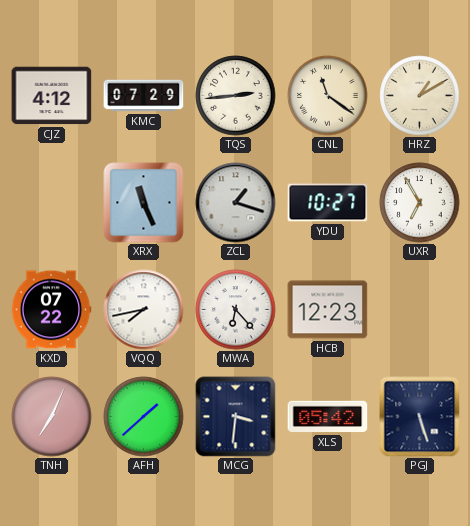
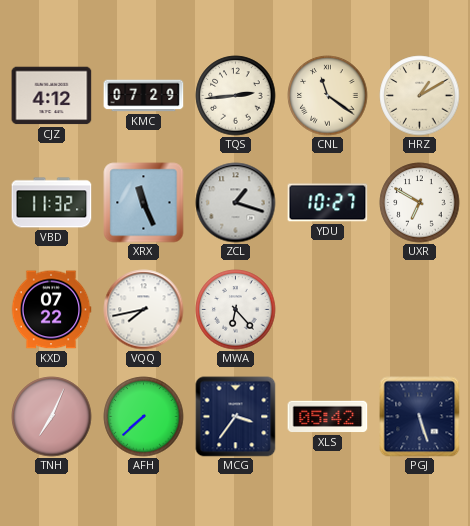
VBD: none -> 11:32 (52, 203)
UXR: 6:55 -> 6:50 (420, 203)
HCB: 12:23 -> none (328, 310)
AFH: 1:38 -> 7:38 (144, 417)
MCG: 3:31 -> 3:36 (236, 417)
